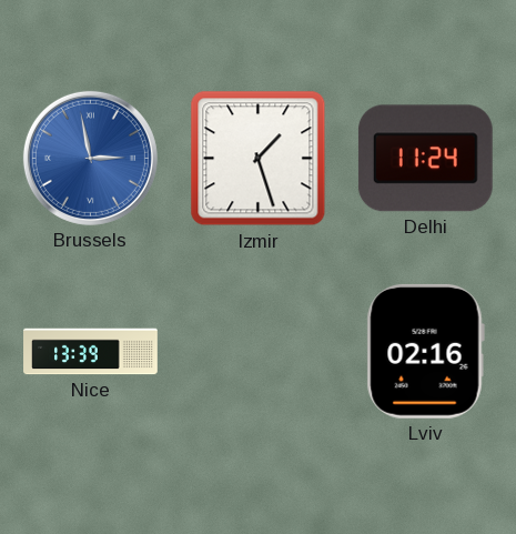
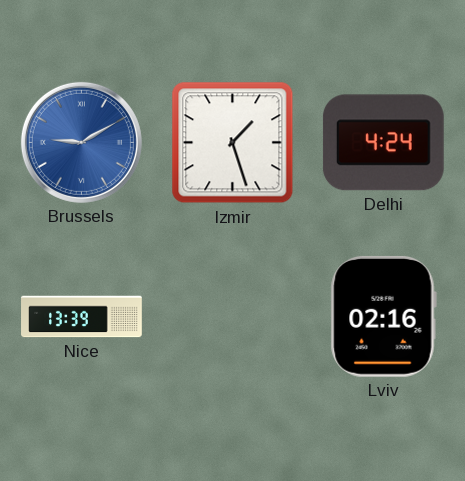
Brussels: 2:58 -> 9:10 (81, 142)
Delhi: 11:24 -> 4:24 (383, 143)
